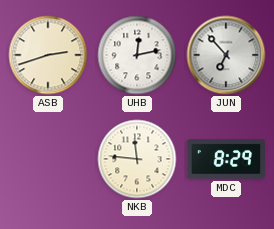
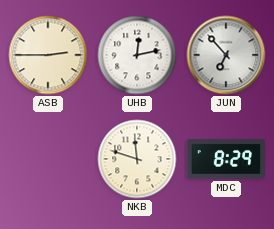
ASB: 2:42 -> 2:45 (48, 55)
NKB: 11:46 -> 11:48 (137, 159)
